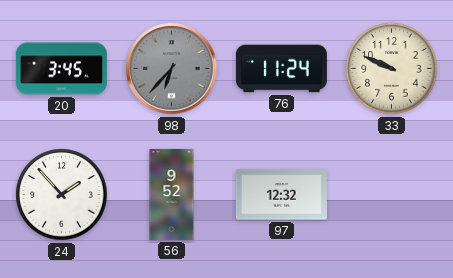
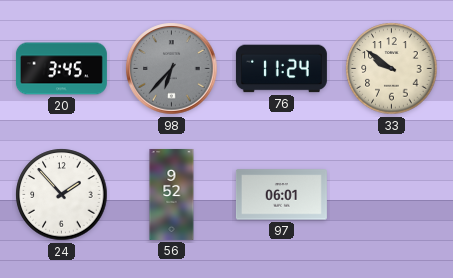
33: 9:49 -> 9:51 (392, 69)
97: 12:32 -> 06:01 (281, 195)
